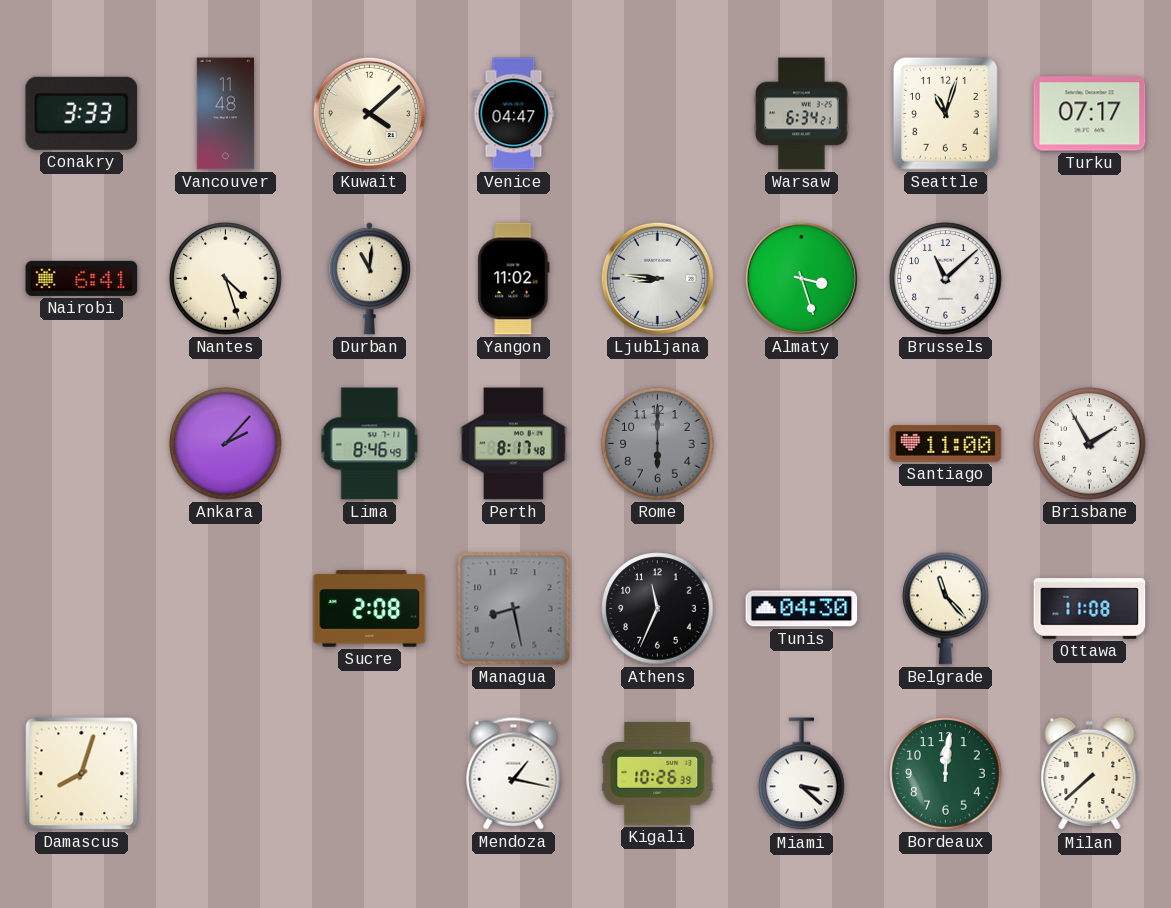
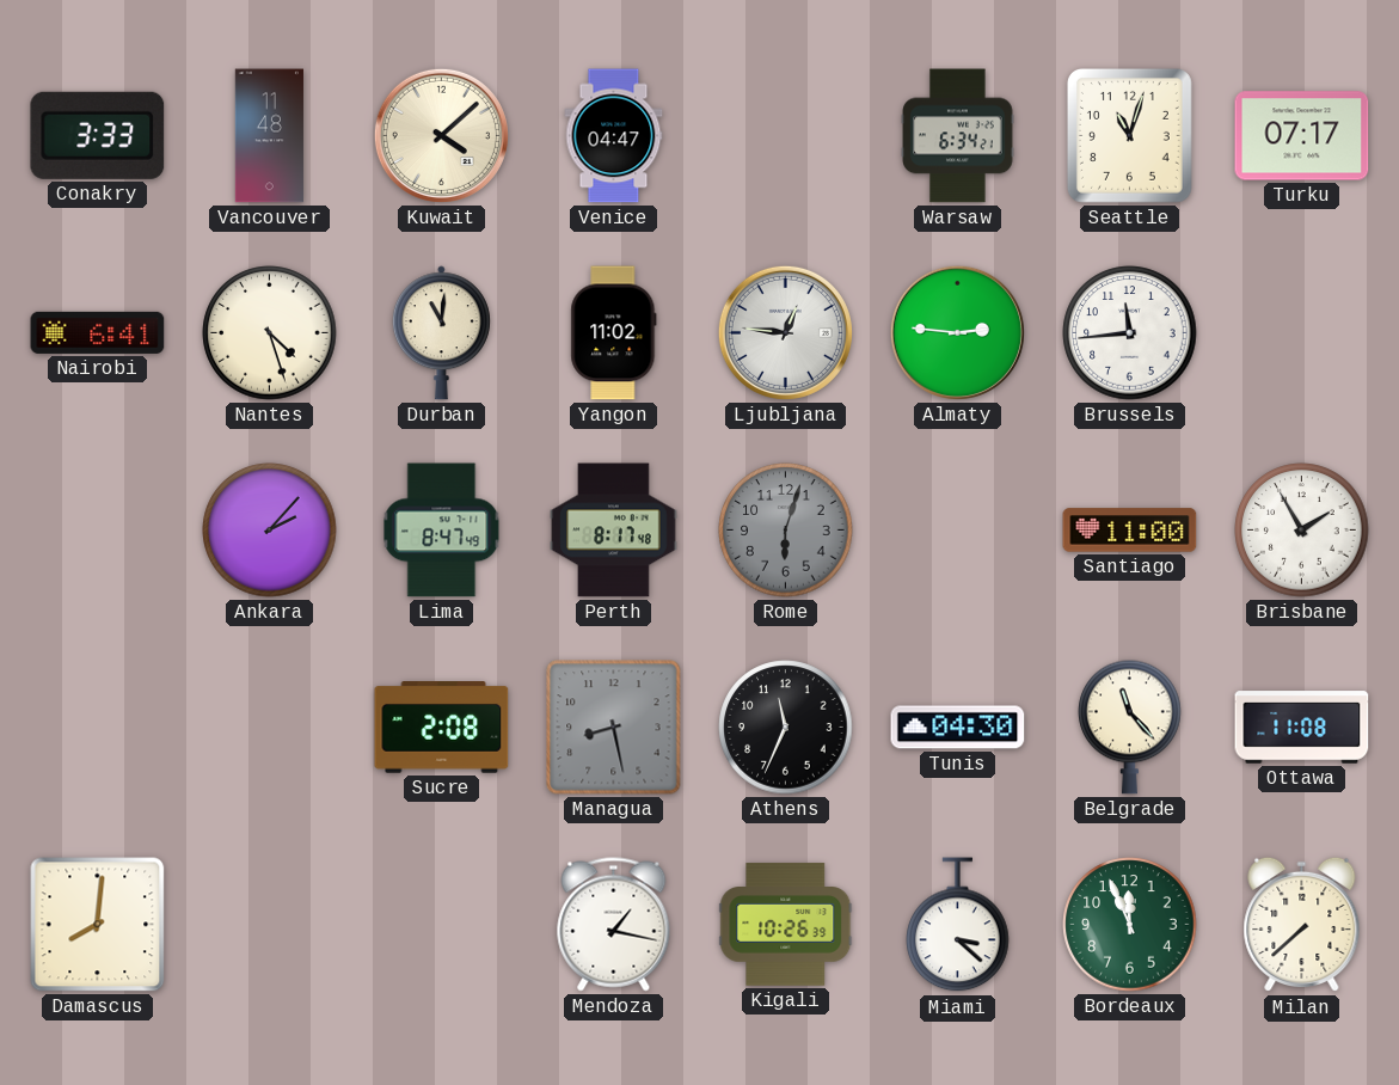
Ljubljana: 8:46 -> 12:46 (785, 332)
Almaty: 3:27 -> 2:46 (957, 332)
Brussels: 11:08 -> 11:44 (1130, 333)
Lima: 8:46 -> 8:47 (442, 531)
Rome: 6:00 -> 6:03 (786, 531)
Damascus: 8:03 -> 8:01 (98, 925)
Bordeaux: 12:01 -> 11:56 (1130, 925)
